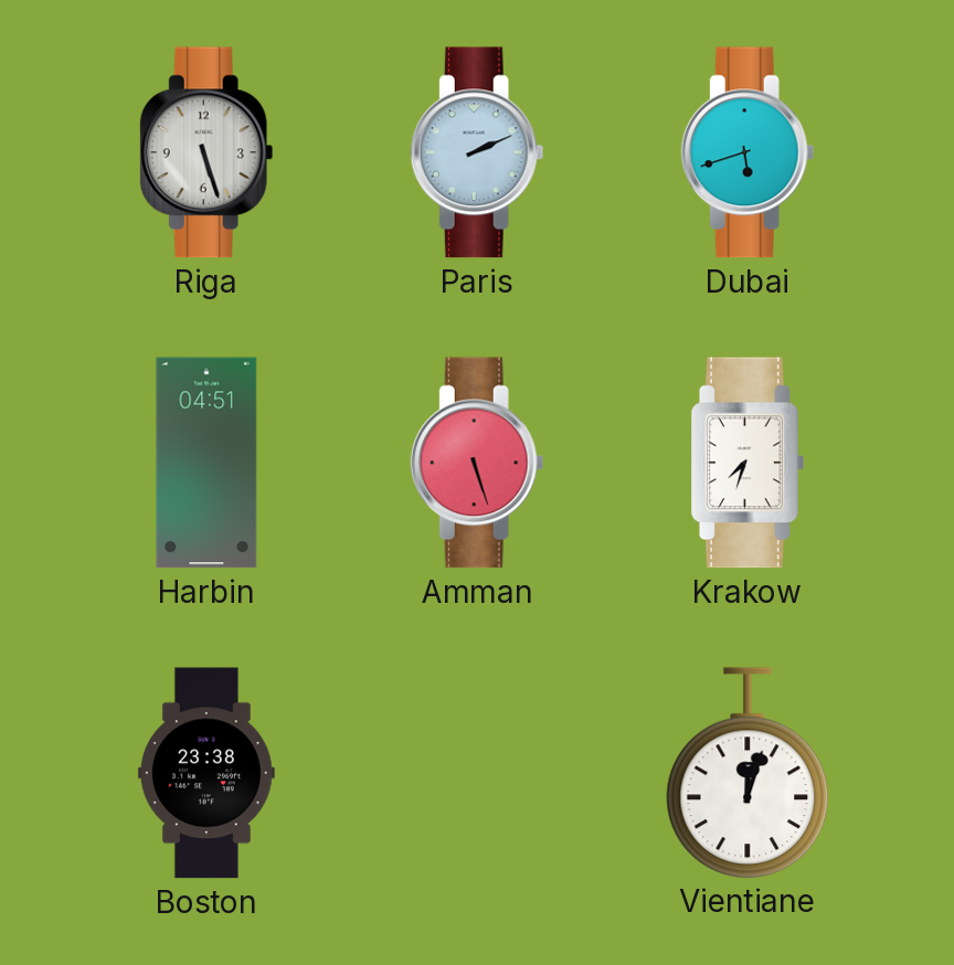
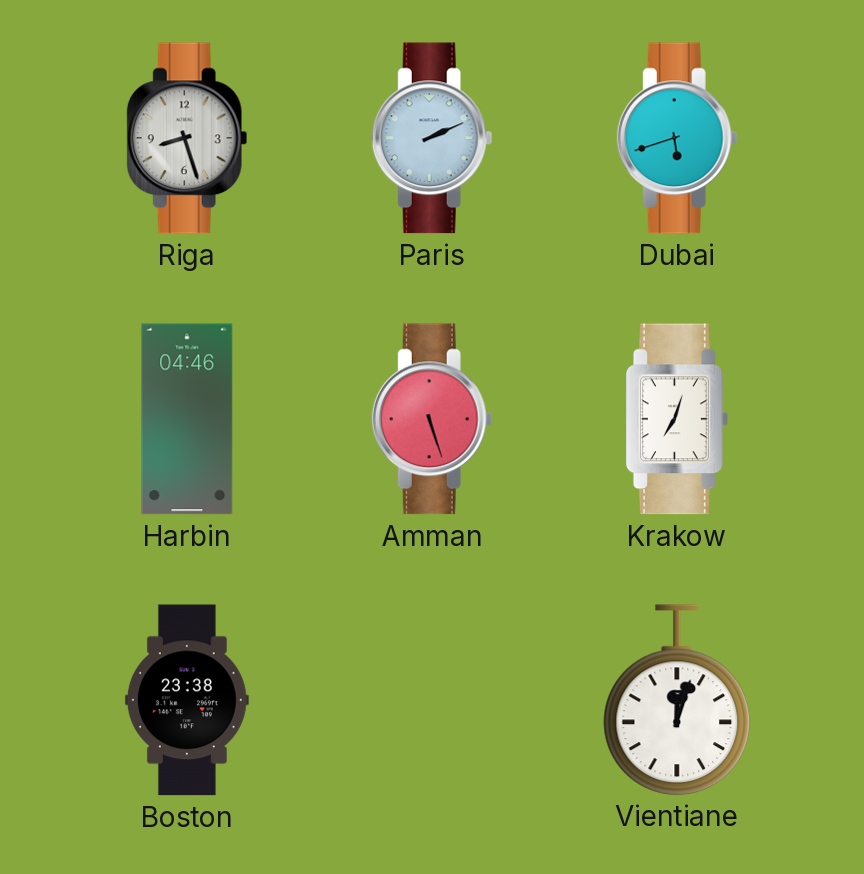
Riga: 5:27 -> 8:27 (187, 138)
Harbin: 04:51 -> 04:46 (187, 419)
Krakow: 7:33 -> 7:03 (678, 419)
